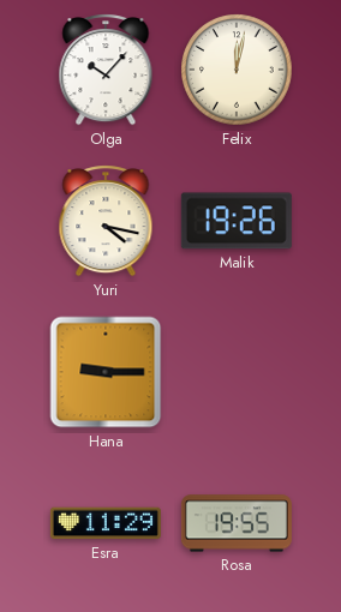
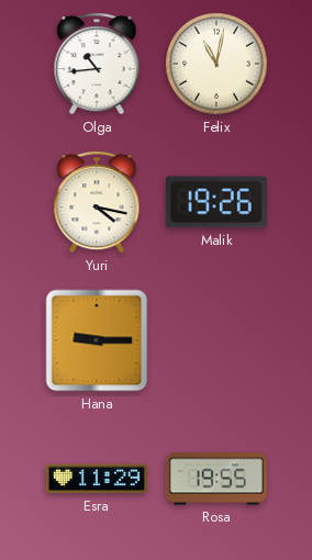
Olga: 10:07 -> 10:44 (97, 64)
Felix: 12:02 -> 11:02 (216, 64)
